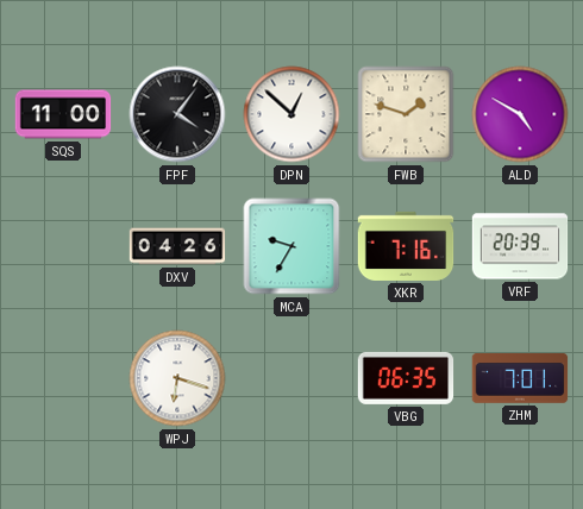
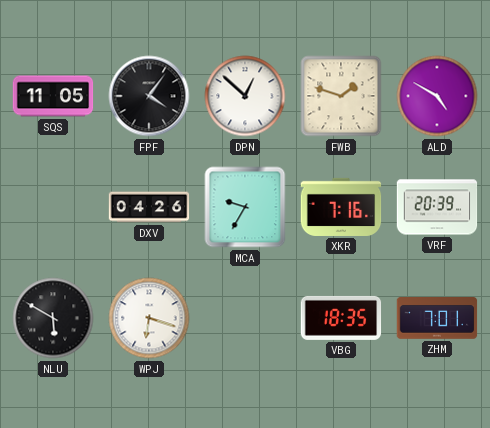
SQS: 11:00 -> 11:05 (53, 96)
NLU: none -> 5:50 (53, 318)
VBG: 06:35 -> 18:35 (341, 318)
